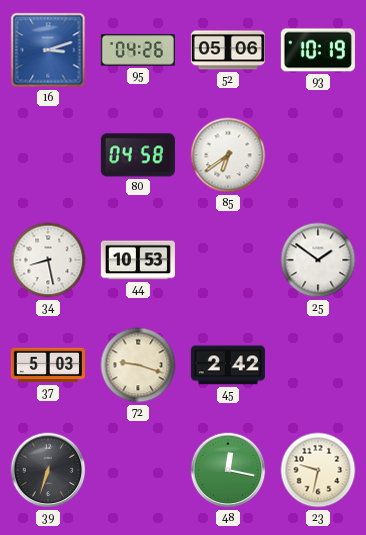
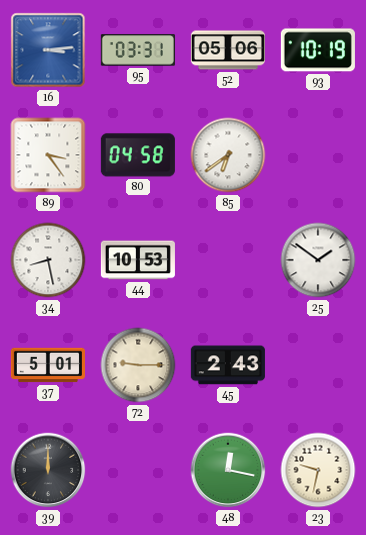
16: 3:12 -> 3:14 (48, 50)
95: 04:26 -> 03:31 (138, 50)
89: none -> 3:24 (48, 155)
37: 5:03 -> 5:01 (48, 365)
72: 9:18 -> 9:15 (138, 365)
45: 2:42 -> 2:43 (228, 365)
39: 6:33 -> 12:00 (48, 470)
